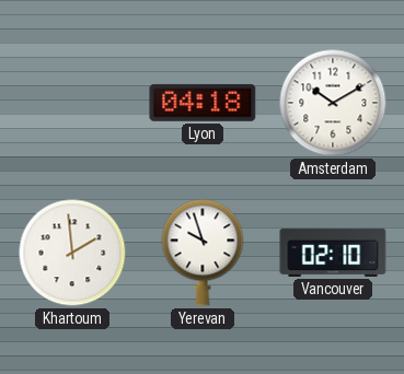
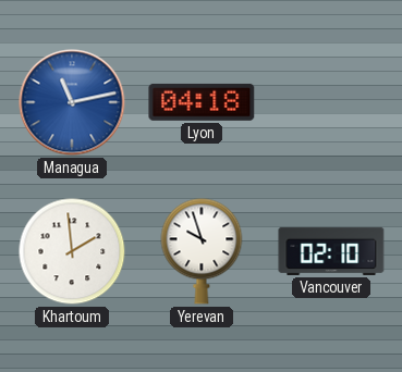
Managua: none -> 11:13 (72, 102)
Amsterdam: 10:10 -> none (333, 103)
